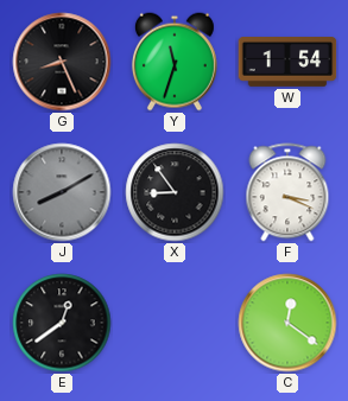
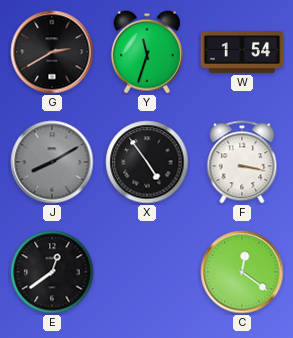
G: 8:26 -> 2:40 (52, 52)
X: 8:54 -> 4:54 (147, 162)
F: 3:19 -> 3:17 (242, 162)
